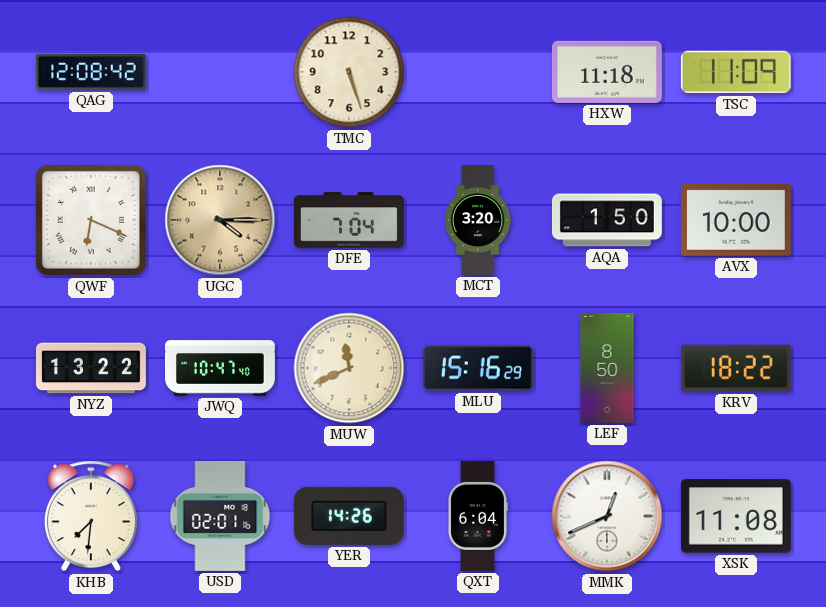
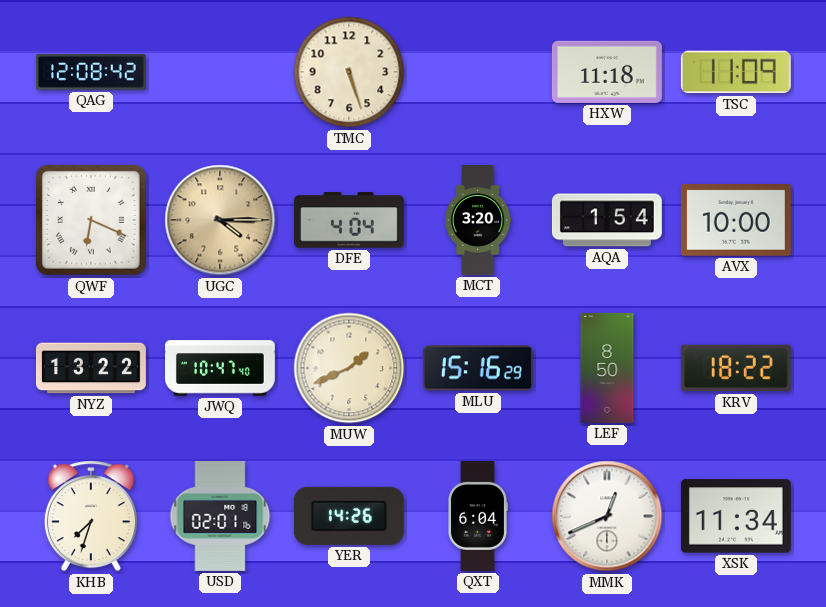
DFE: 7:04 -> 4:04 (349, 220)
AQA: 1:50 -> 1:54 (607, 220)
MUW: 11:41 -> 1:41 (349, 368)
KHB: 7:31 -> 7:33 (91, 516)
XSK: 11:08 -> 11:34 (736, 516)
